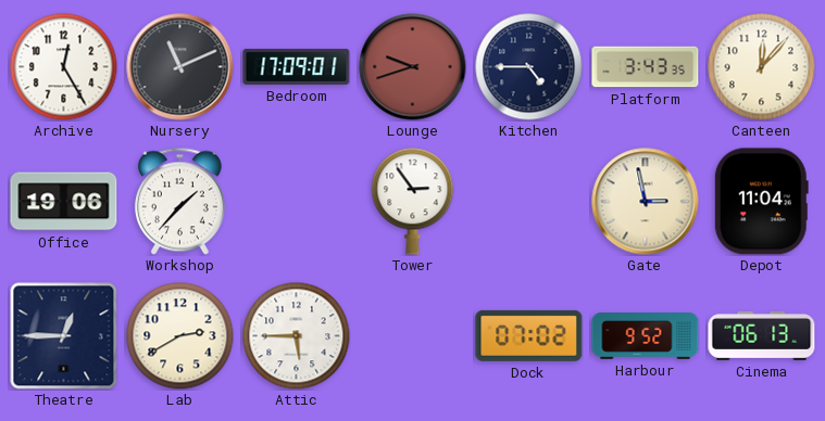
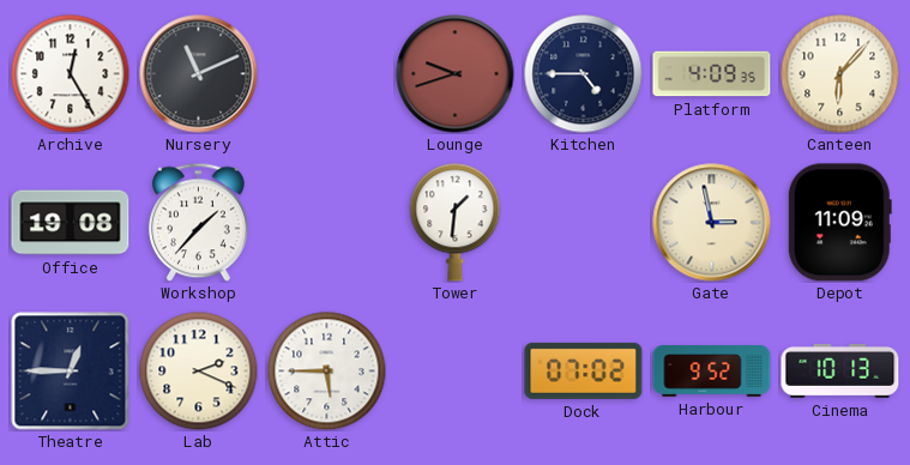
Bedroom: 17:09 -> none (297, 66)
Platform: 3:43 -> 4:09 (712, 74)
Canteen: 12:07 -> 6:07 (840, 74)
Office: 19:06 -> 19:08 (71, 223)
Tower: 2:54 -> 1:31 (456, 223)
Depot: 11:04 -> 11:09 (839, 223)
Lab: 2:40 -> 2:19 (199, 372)
Cinema: 06:13 -> 10:13 (840, 370)
